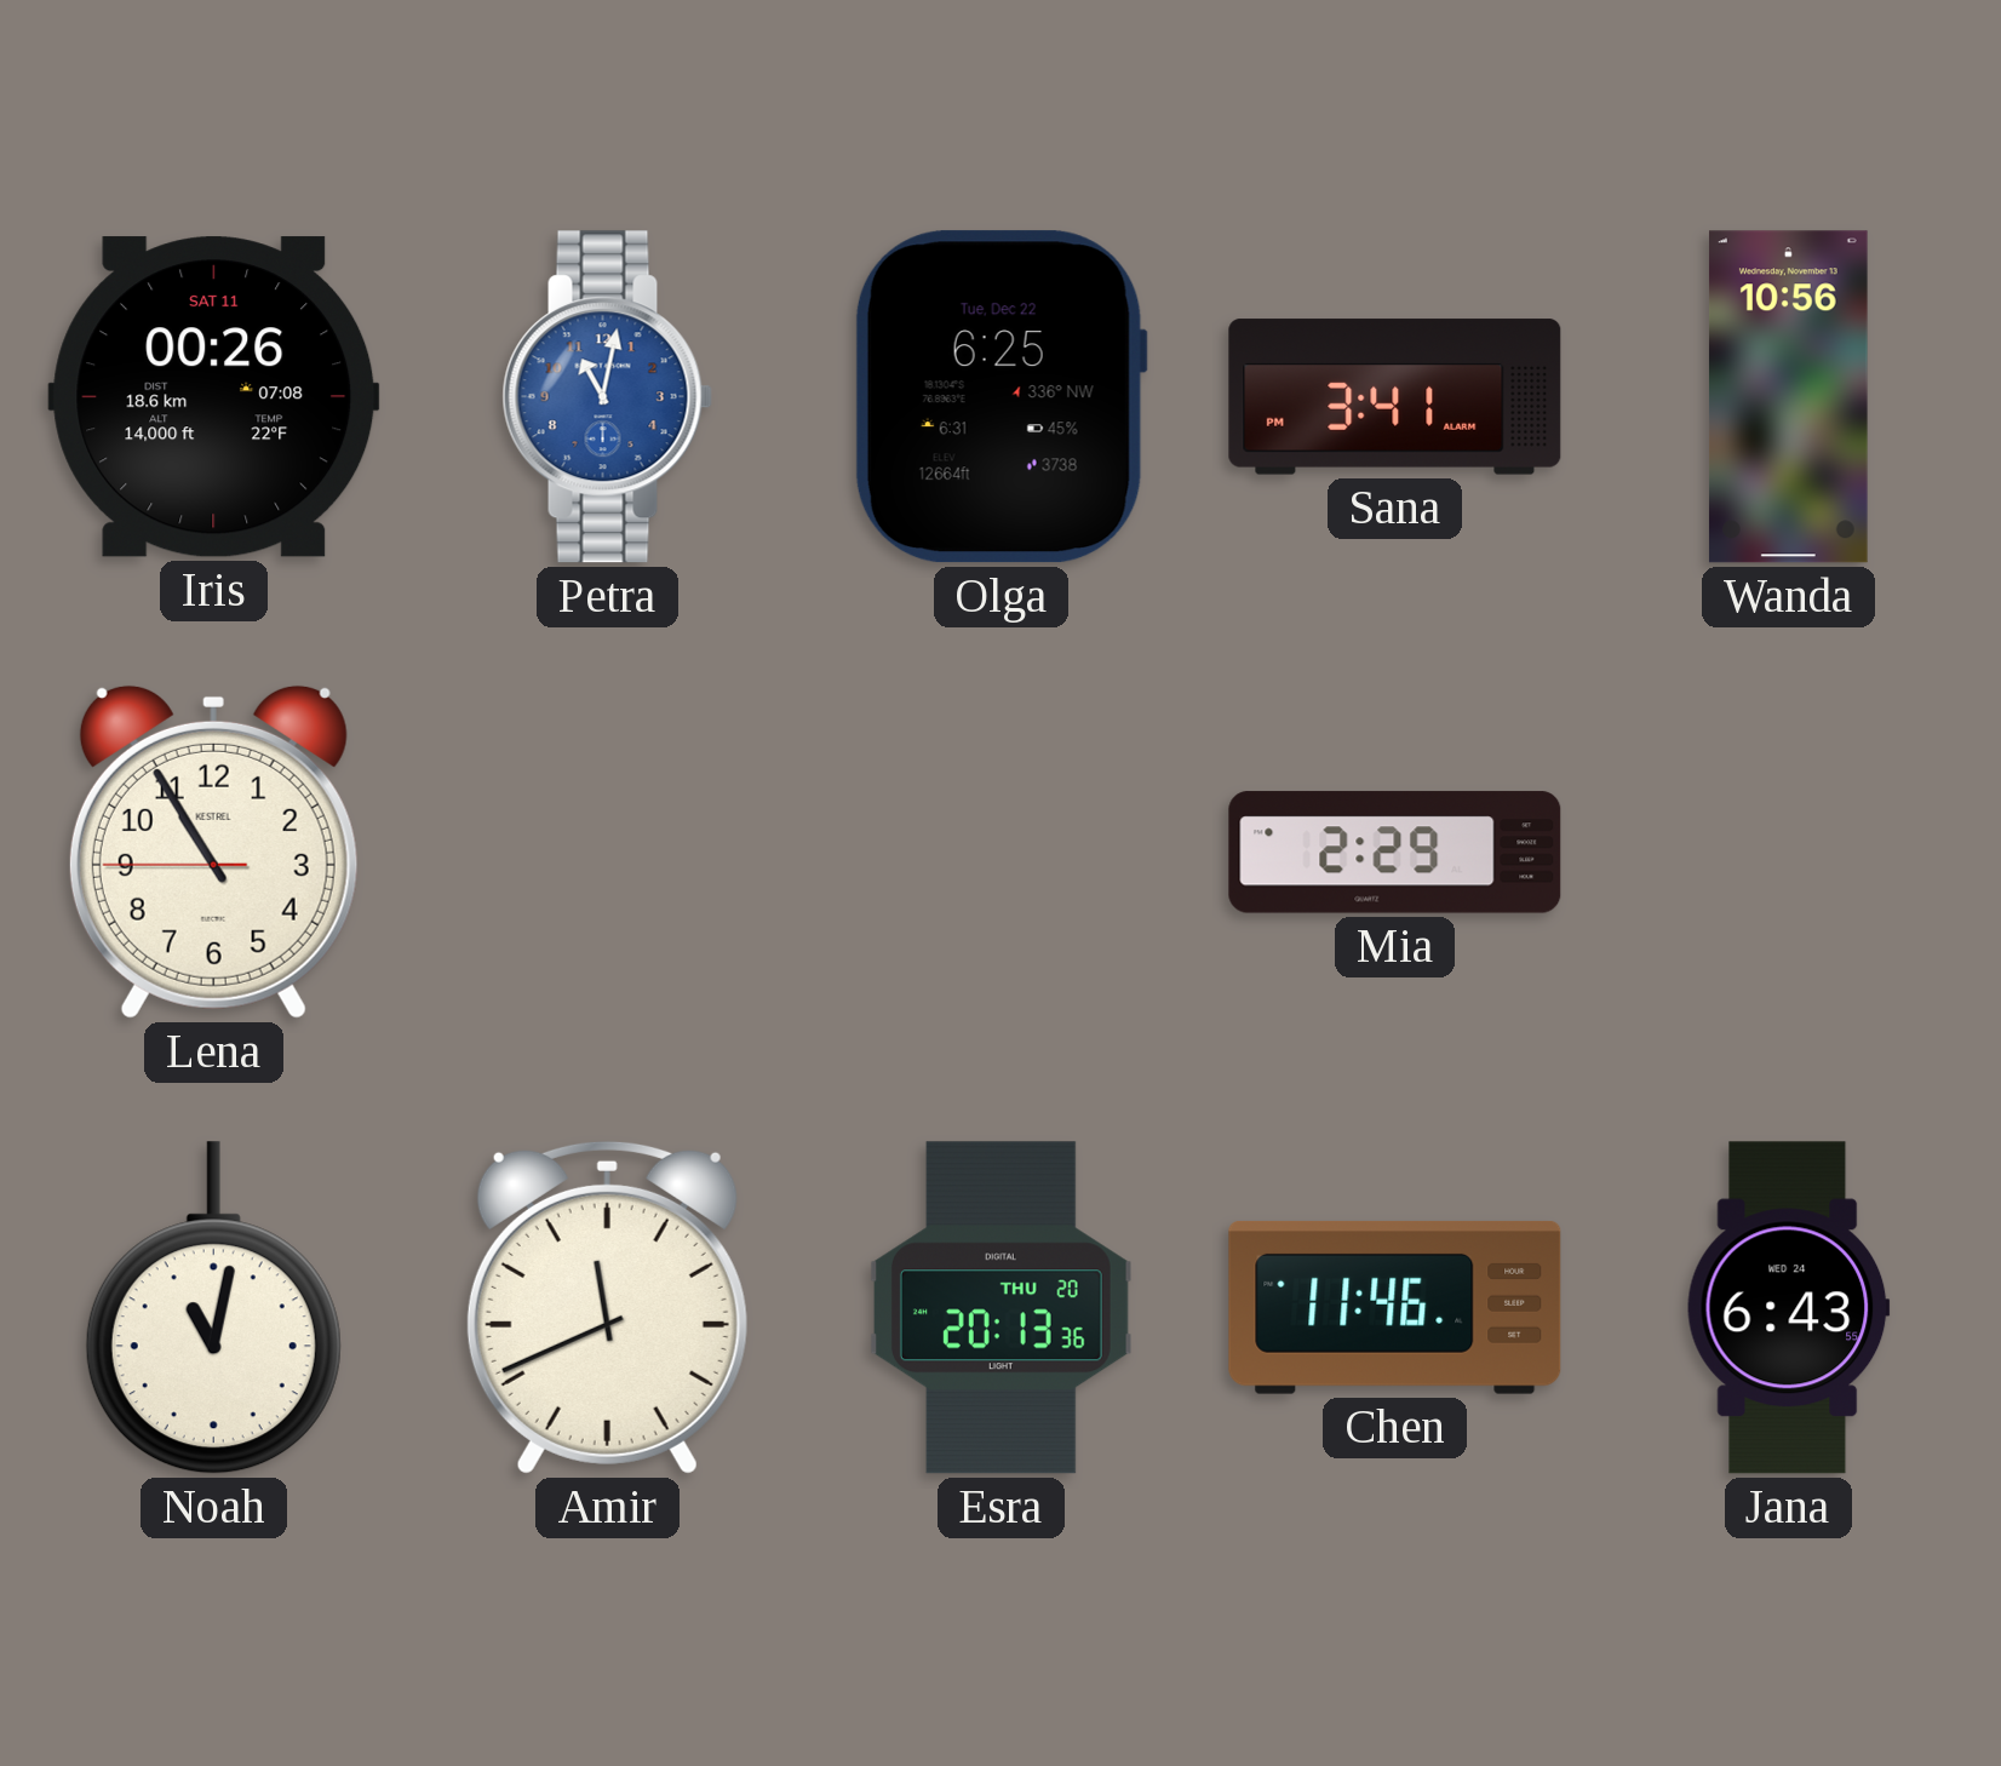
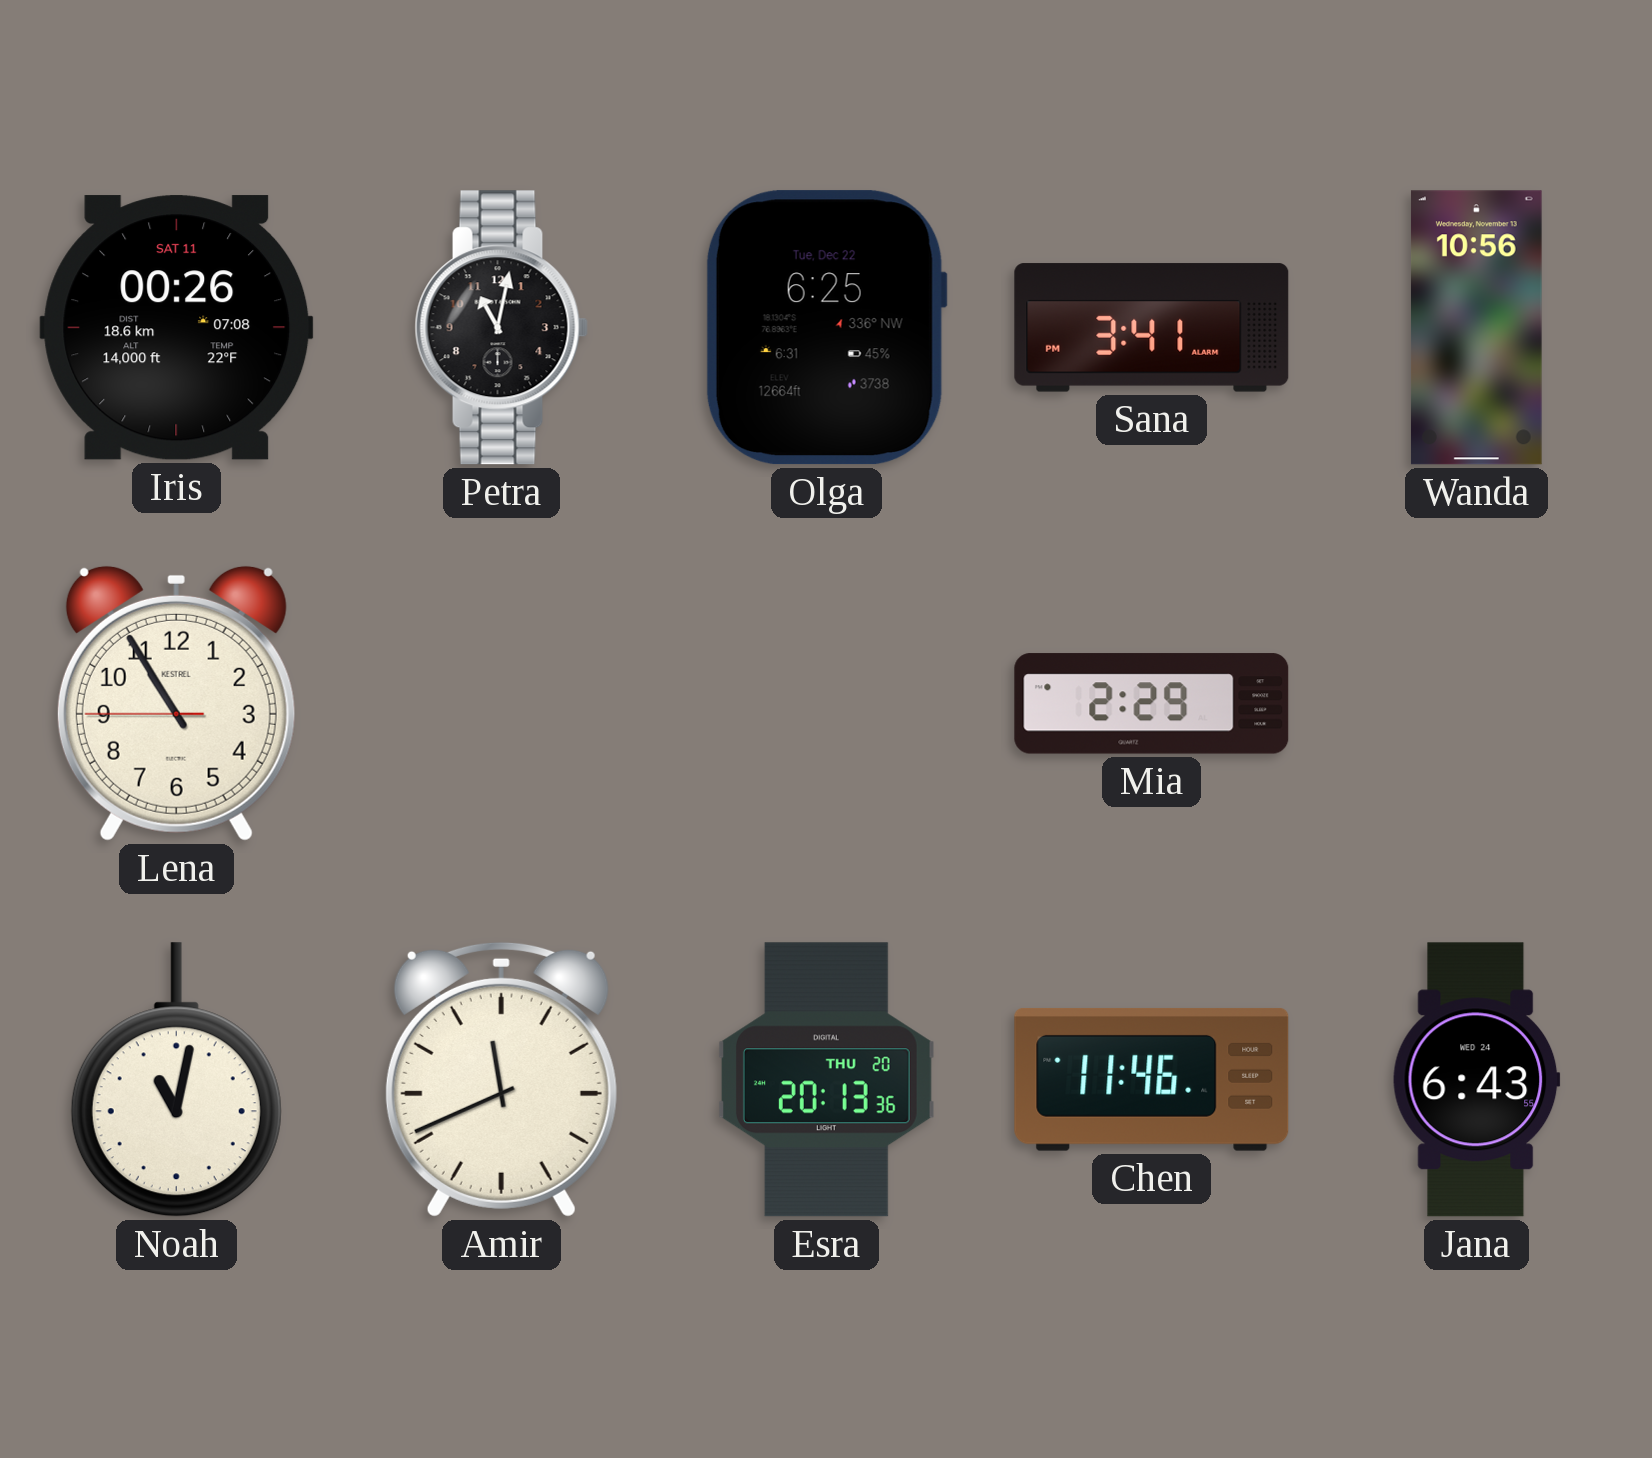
Petra dial: blue -> black (501, 328)
